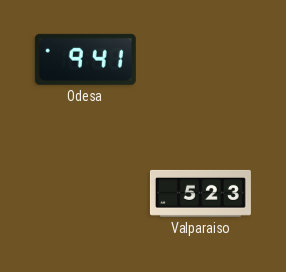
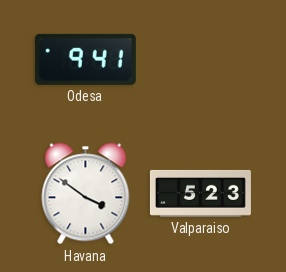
Havana: none -> 3:51 (86, 194)
